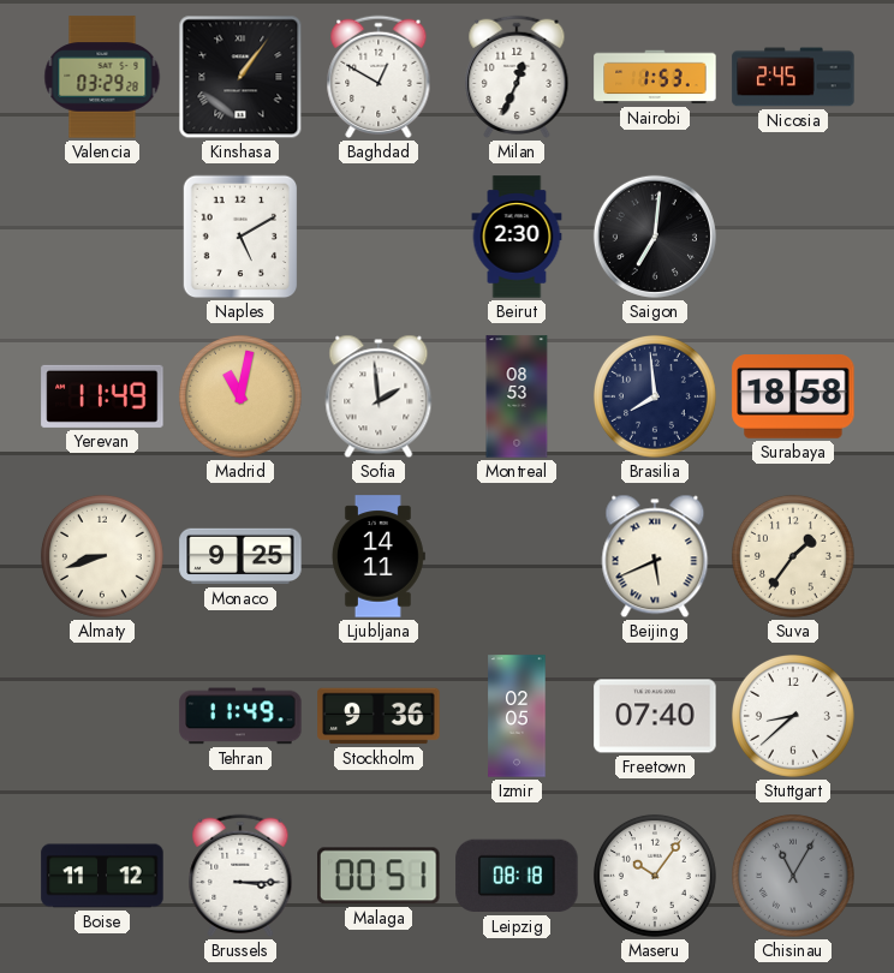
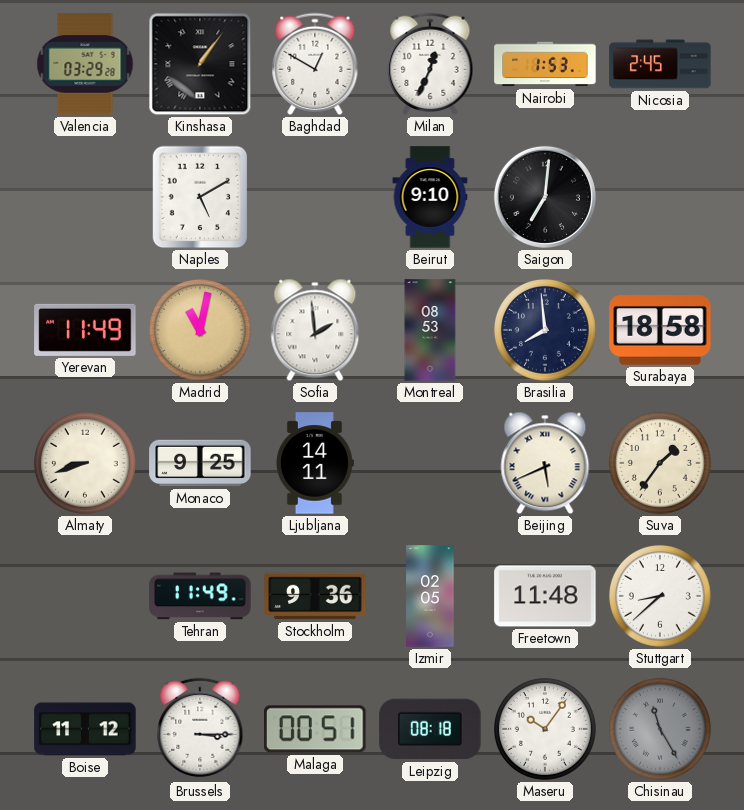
Beirut: 2:30 -> 9:10 (430, 197)
Freetown: 07:40 -> 11:48 (545, 596)
Chisinau: 11:05 -> 11:25 (660, 729)
